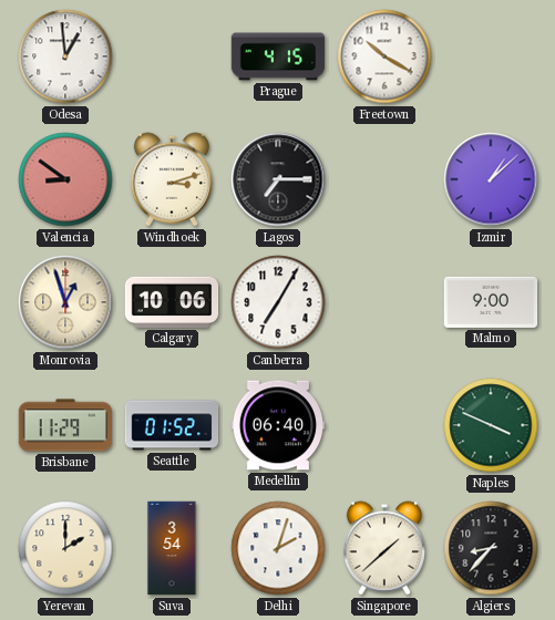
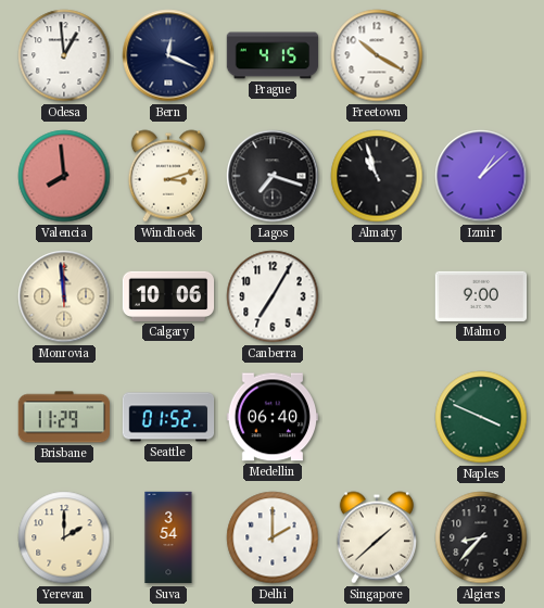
Bern: none -> 12:19 (168, 55)
Valencia: 8:51 -> 7:59 (64, 176)
Lagos: 7:15 -> 7:18 (273, 176)
Almaty: none -> 10:57 (377, 176)
Monrovia: 12:57 -> 11:59 (64, 296)
Delhi: 2:03 -> 2:00 (273, 537)
